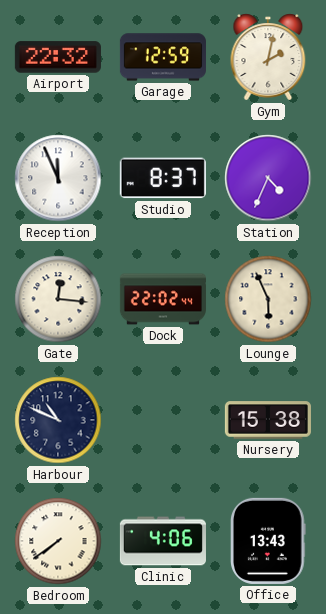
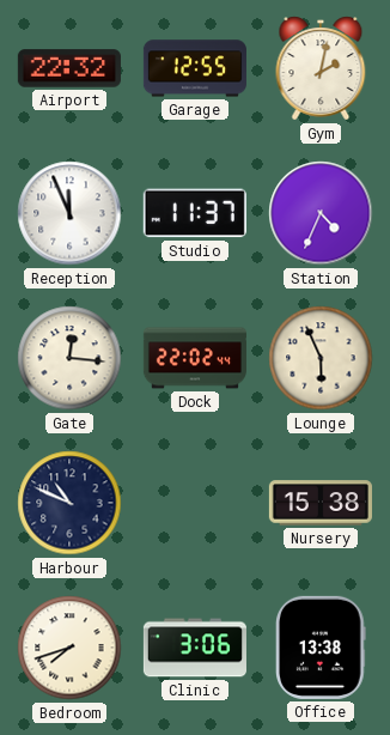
Garage: 12:59 -> 12:55 (195, 68)
Studio: 8:37 -> 11:37 (195, 213)
Bedroom: 7:39 -> 7:42 (69, 648)
Clinic: 4:06 -> 3:06 (195, 648)
Office: 13:43 -> 13:38 (321, 648)
